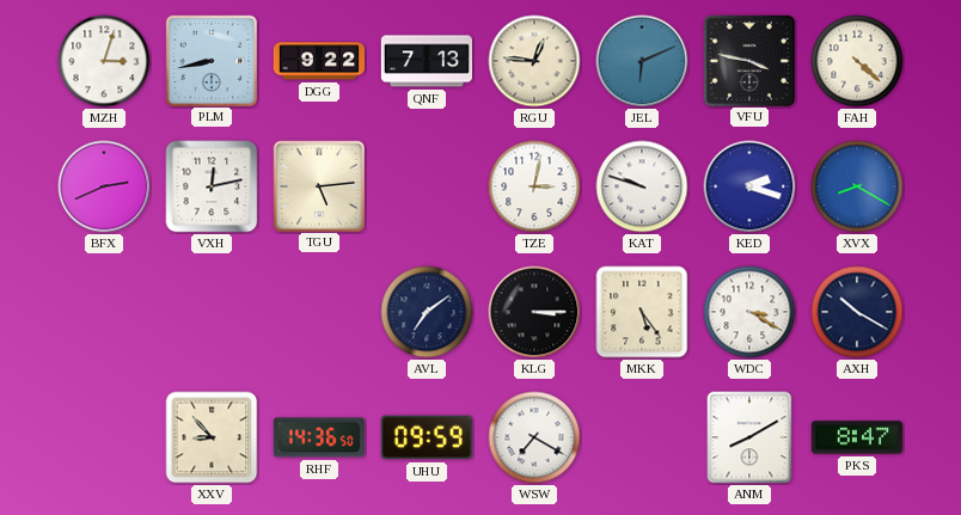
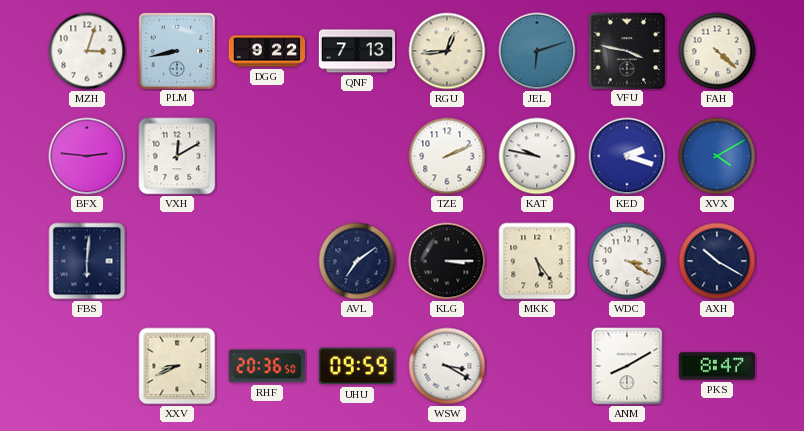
RGU: 12:46 -> 12:44 (447, 51)
JEL: 6:11 -> 6:12 (537, 51)
BFX: 2:41 -> 2:46 (87, 156)
VXH: 12:13 -> 12:10 (177, 156)
TGU: 5:14 -> none (318, 185)
TZE: 3:02 -> 2:11 (447, 156)
KAT: 9:48 -> 9:47 (537, 156)
XVX: 8:20 -> 4:10 (717, 156)
FBS: none -> 6:01 (87, 261)
XXV: 8:53 -> 8:41 (177, 366)
RHF: 14:36 -> 20:36 (267, 366)
WSW: 7:20 -> 3:20 (447, 366)
